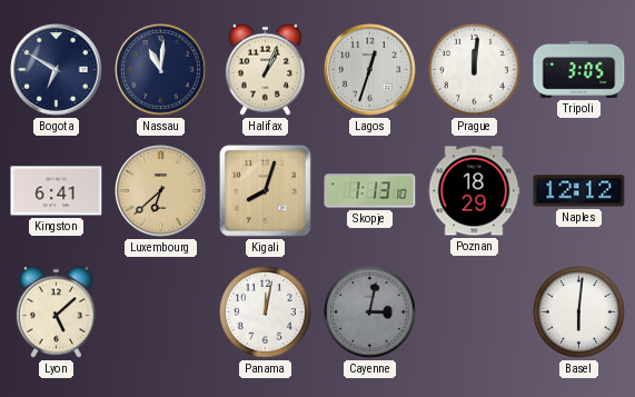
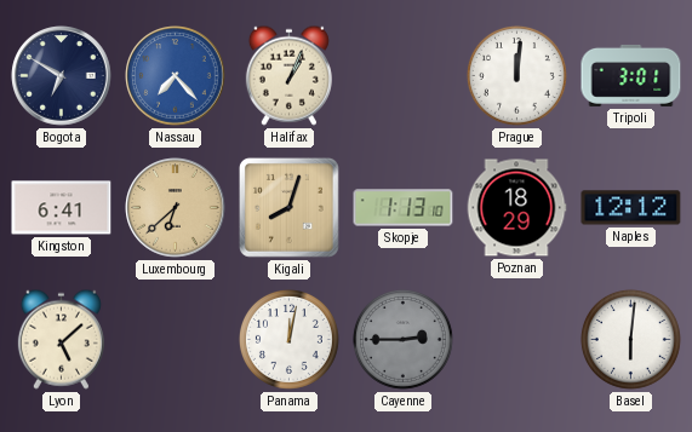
Nassau: 11:01 -> 7:23 (176, 76)
Nassau dial: navy -> blue (176, 76)
Lagos: 12:33 -> none (370, 70)
Tripoli: 3:05 -> 3:01 (631, 75)
Cayenne: 3:02 -> 2:45 (402, 339)
